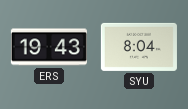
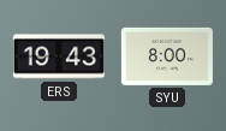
SYU: 8:04 -> 8:00 (167, 56)
